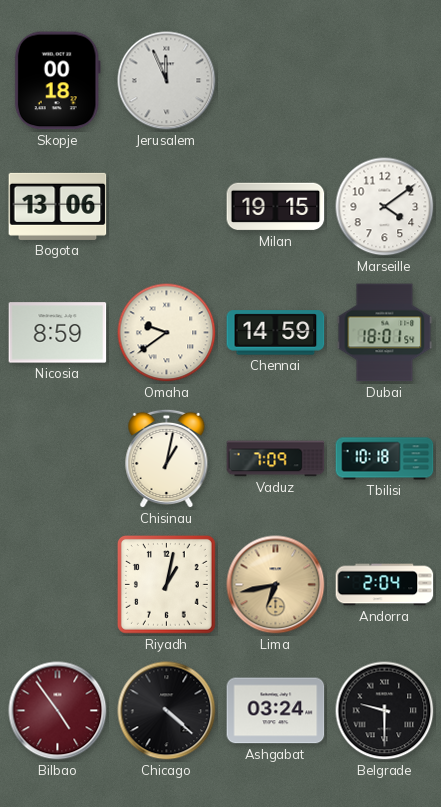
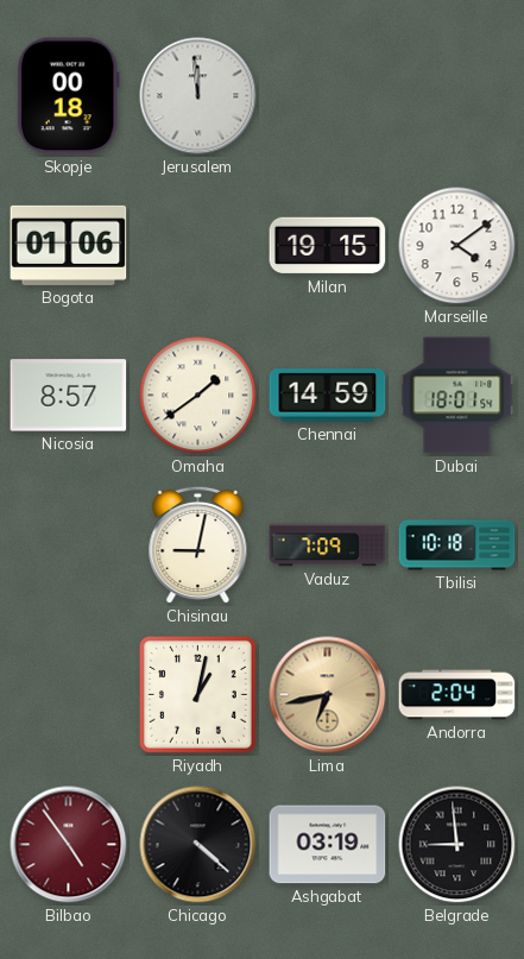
Jerusalem: 11:56 -> 11:59 (198, 96)
Bogota: 13:06 -> 01:06 (69, 245)
Nicosia: 8:59 -> 8:57 (69, 396)
Omaha: 9:39 -> 1:39 (198, 396)
Chisinau: 1:02 -> 9:02 (198, 545)
Ashgabat: 03:24 -> 03:19 (328, 845)
Belgrade: 9:30 -> 8:59 (457, 845)
